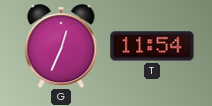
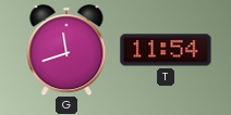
G: 12:34 -> 11:42 (66, 50)
